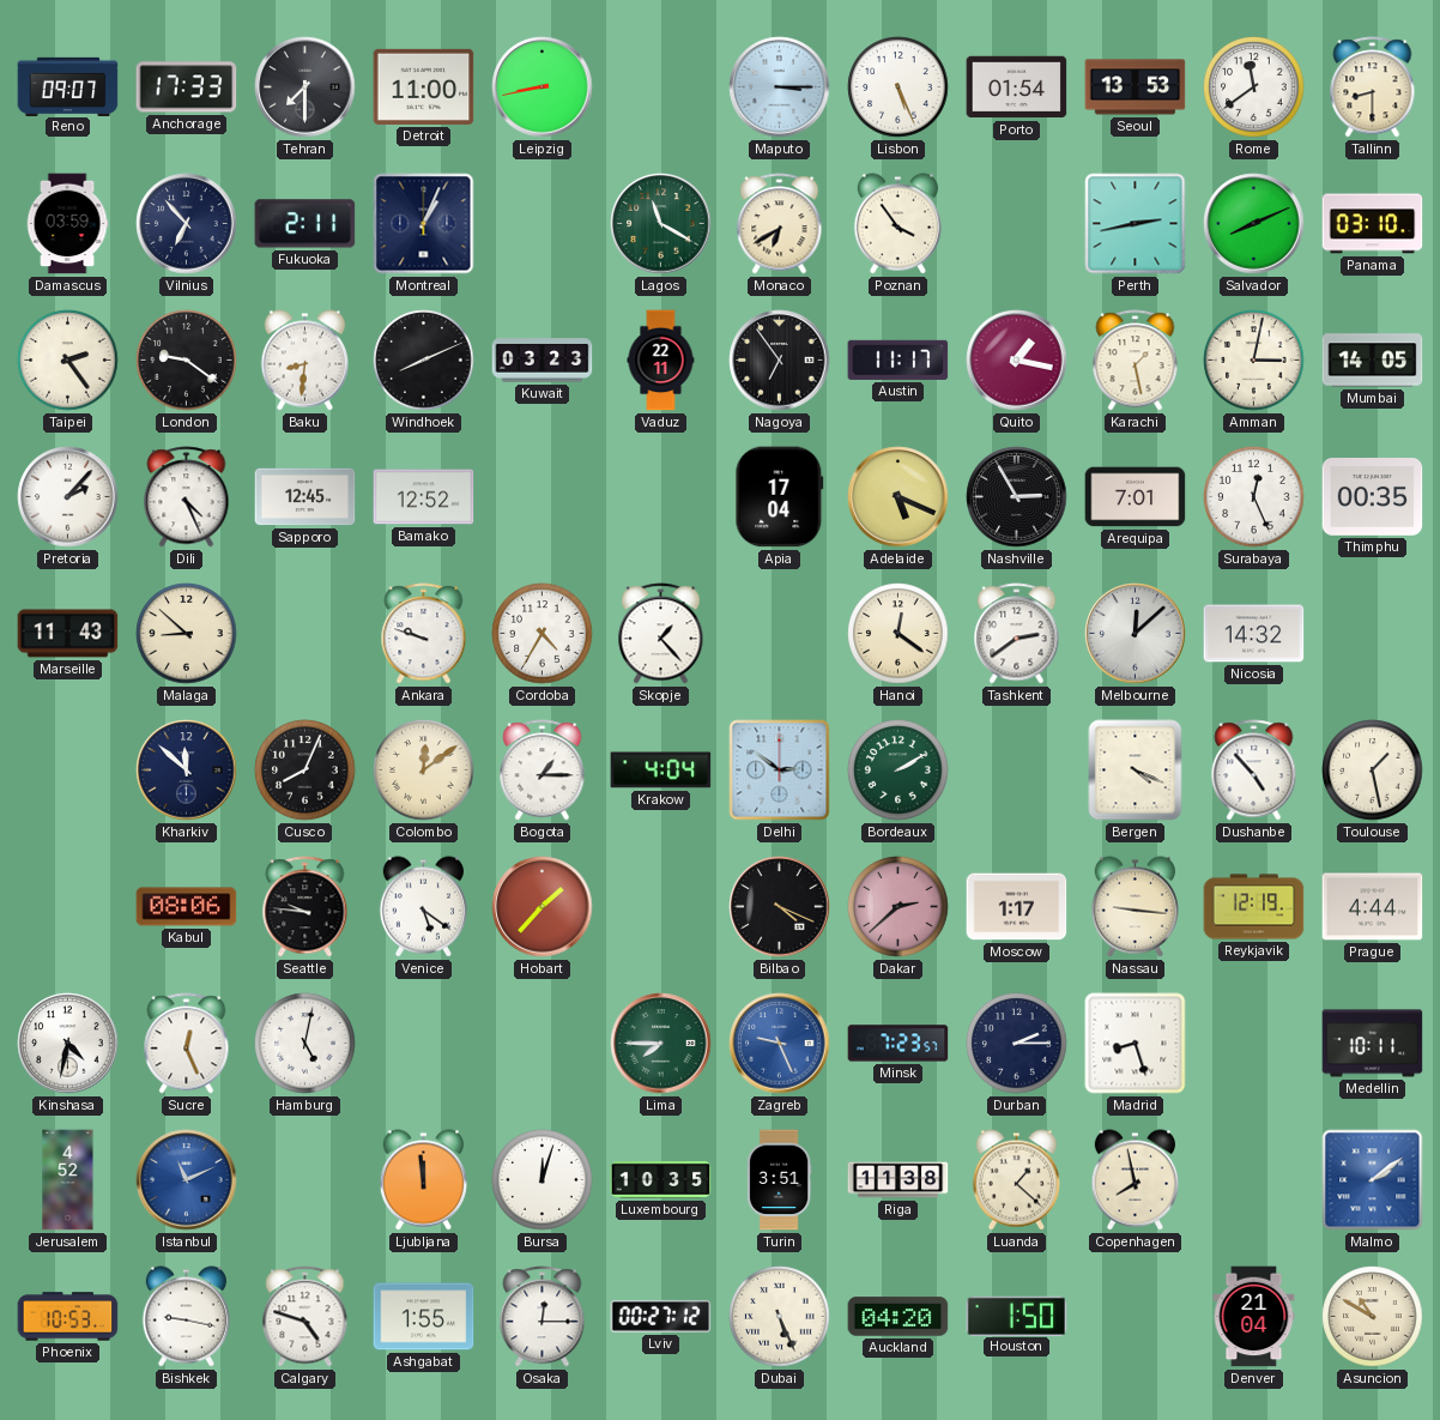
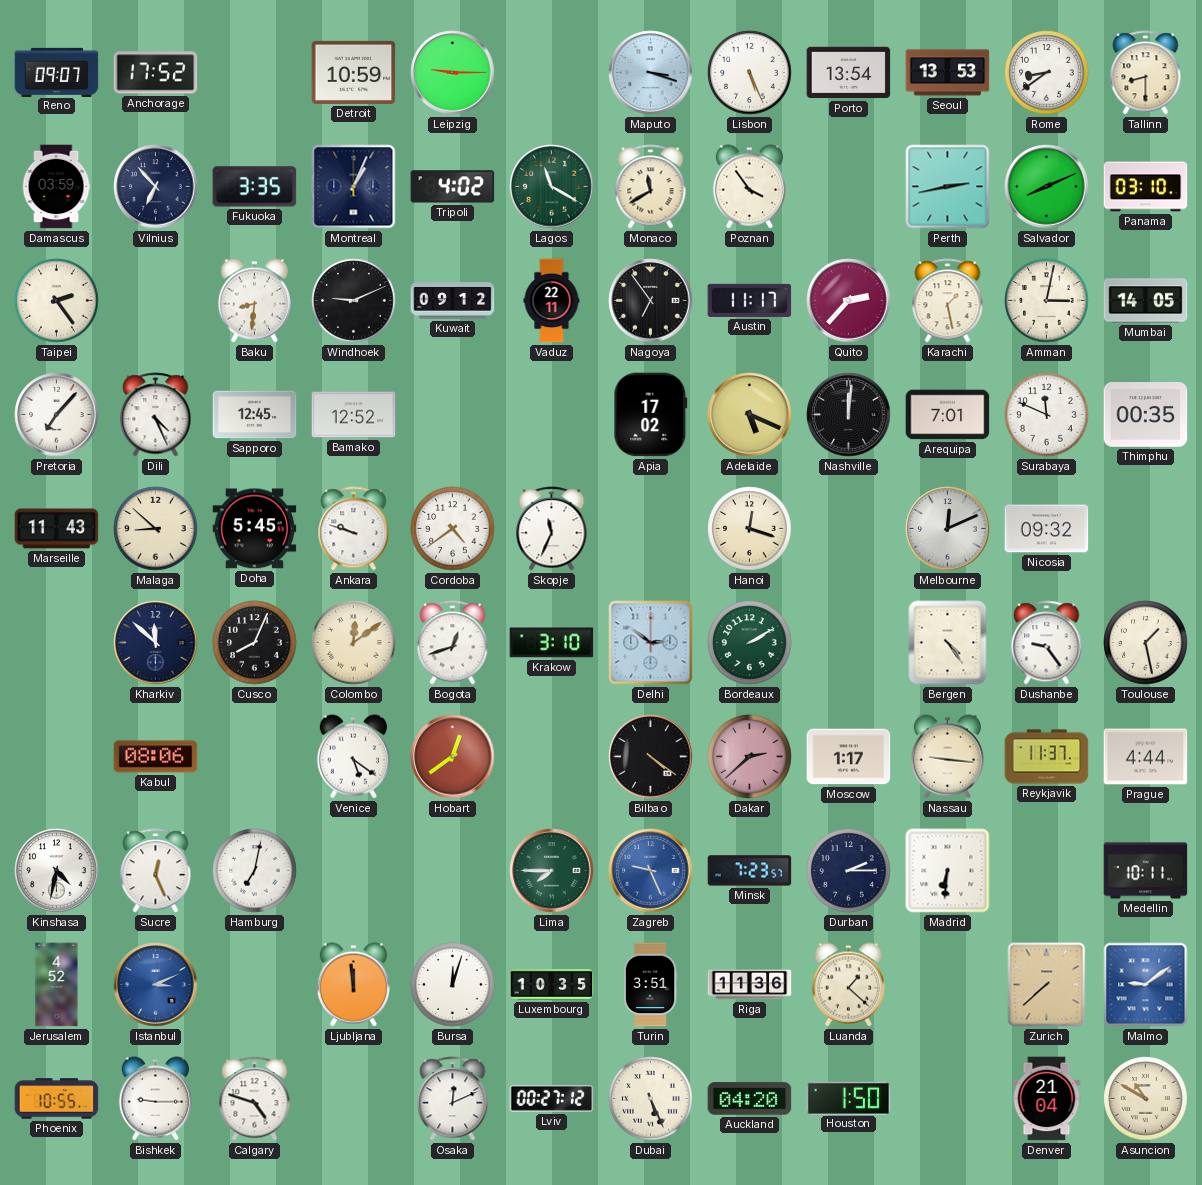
Anchorage: 17:33 -> 17:52 (156, 73)
Tehran: 7:30 -> none (305, 87)
Detroit: 11:00 -> 10:59 (354, 72)
Leipzig: 8:43 -> 9:15 (453, 73)
Maputo: 3:15 -> 3:18 (651, 73)
Porto: 01:54 -> 13:54 (849, 73)
Rome: 11:39 -> 8:39 (1047, 73)
Fukuoka: 2:11 -> 3:35 (255, 187)
Tripoli: none -> 4:02 (453, 187)
Monaco: 6:40 -> 11:40 (651, 187)
London: 9:21 -> none (187, 361)
Windhoek: 8:11 -> 9:11 (354, 301)
Kuwait: 03:23 -> 09:12 (453, 301)
Quito: 1:17 -> 2:37 (849, 301)
Pretoria: 2:07 -> 7:07 (57, 415)
Apia: 17:04 -> 17:02 (651, 415)
Nashville: 2:55 -> 12:01 (849, 415)
Surabaya: 12:26 -> 11:49 (1047, 415)
Doha: none -> 5:45 (255, 529)
Cordoba: 4:35 -> 4:39 (453, 529)
Skopje: 1:23 -> 11:34 (552, 529)
Hanoi: 12:21 -> 12:18 (750, 529)
Tashkent: 2:39 -> none (1017, 634)
Melbourne: 12:08 -> 12:11 (948, 529)
Nicosia: 14:32 -> 09:32 (1047, 529)
Bogota: 1:15 -> 12:42 (453, 643)
Krakow: 4:04 -> 3:10 (552, 643)
Bergen: 4:19 -> 4:24 (948, 643)
Dushanbe: 4:53 -> 9:24 (1047, 643)
Seattle: 9:46 -> none (305, 907)
Hobart: 1:37 -> 12:39 (453, 757)
Bilbao: 4:19 -> 4:21 (651, 757)
Reykjavik: 12:19 -> 11:37 (1047, 757)
Hamburg: 5:02 -> 7:02 (255, 871)
Madrid: 8:27 -> 6:31 (948, 871)
Istanbul: 11:11 -> 3:11 (156, 985)
Riga: 11:38 -> 11:36 (750, 985)
Copenhagen: 7:58 -> none (1135, 1180)
Zurich: none -> 7:38 (1047, 985)
Malmo: 2:09 -> 9:09 (1146, 985)
Phoenix: 10:53 -> 10:55 (57, 1099)
Bishkek: 9:17 -> 9:15 (155, 1099)
Ashgabat: 1:55 -> none (424, 1317)
Osaka: 12:15 -> 12:11 (453, 1099)
